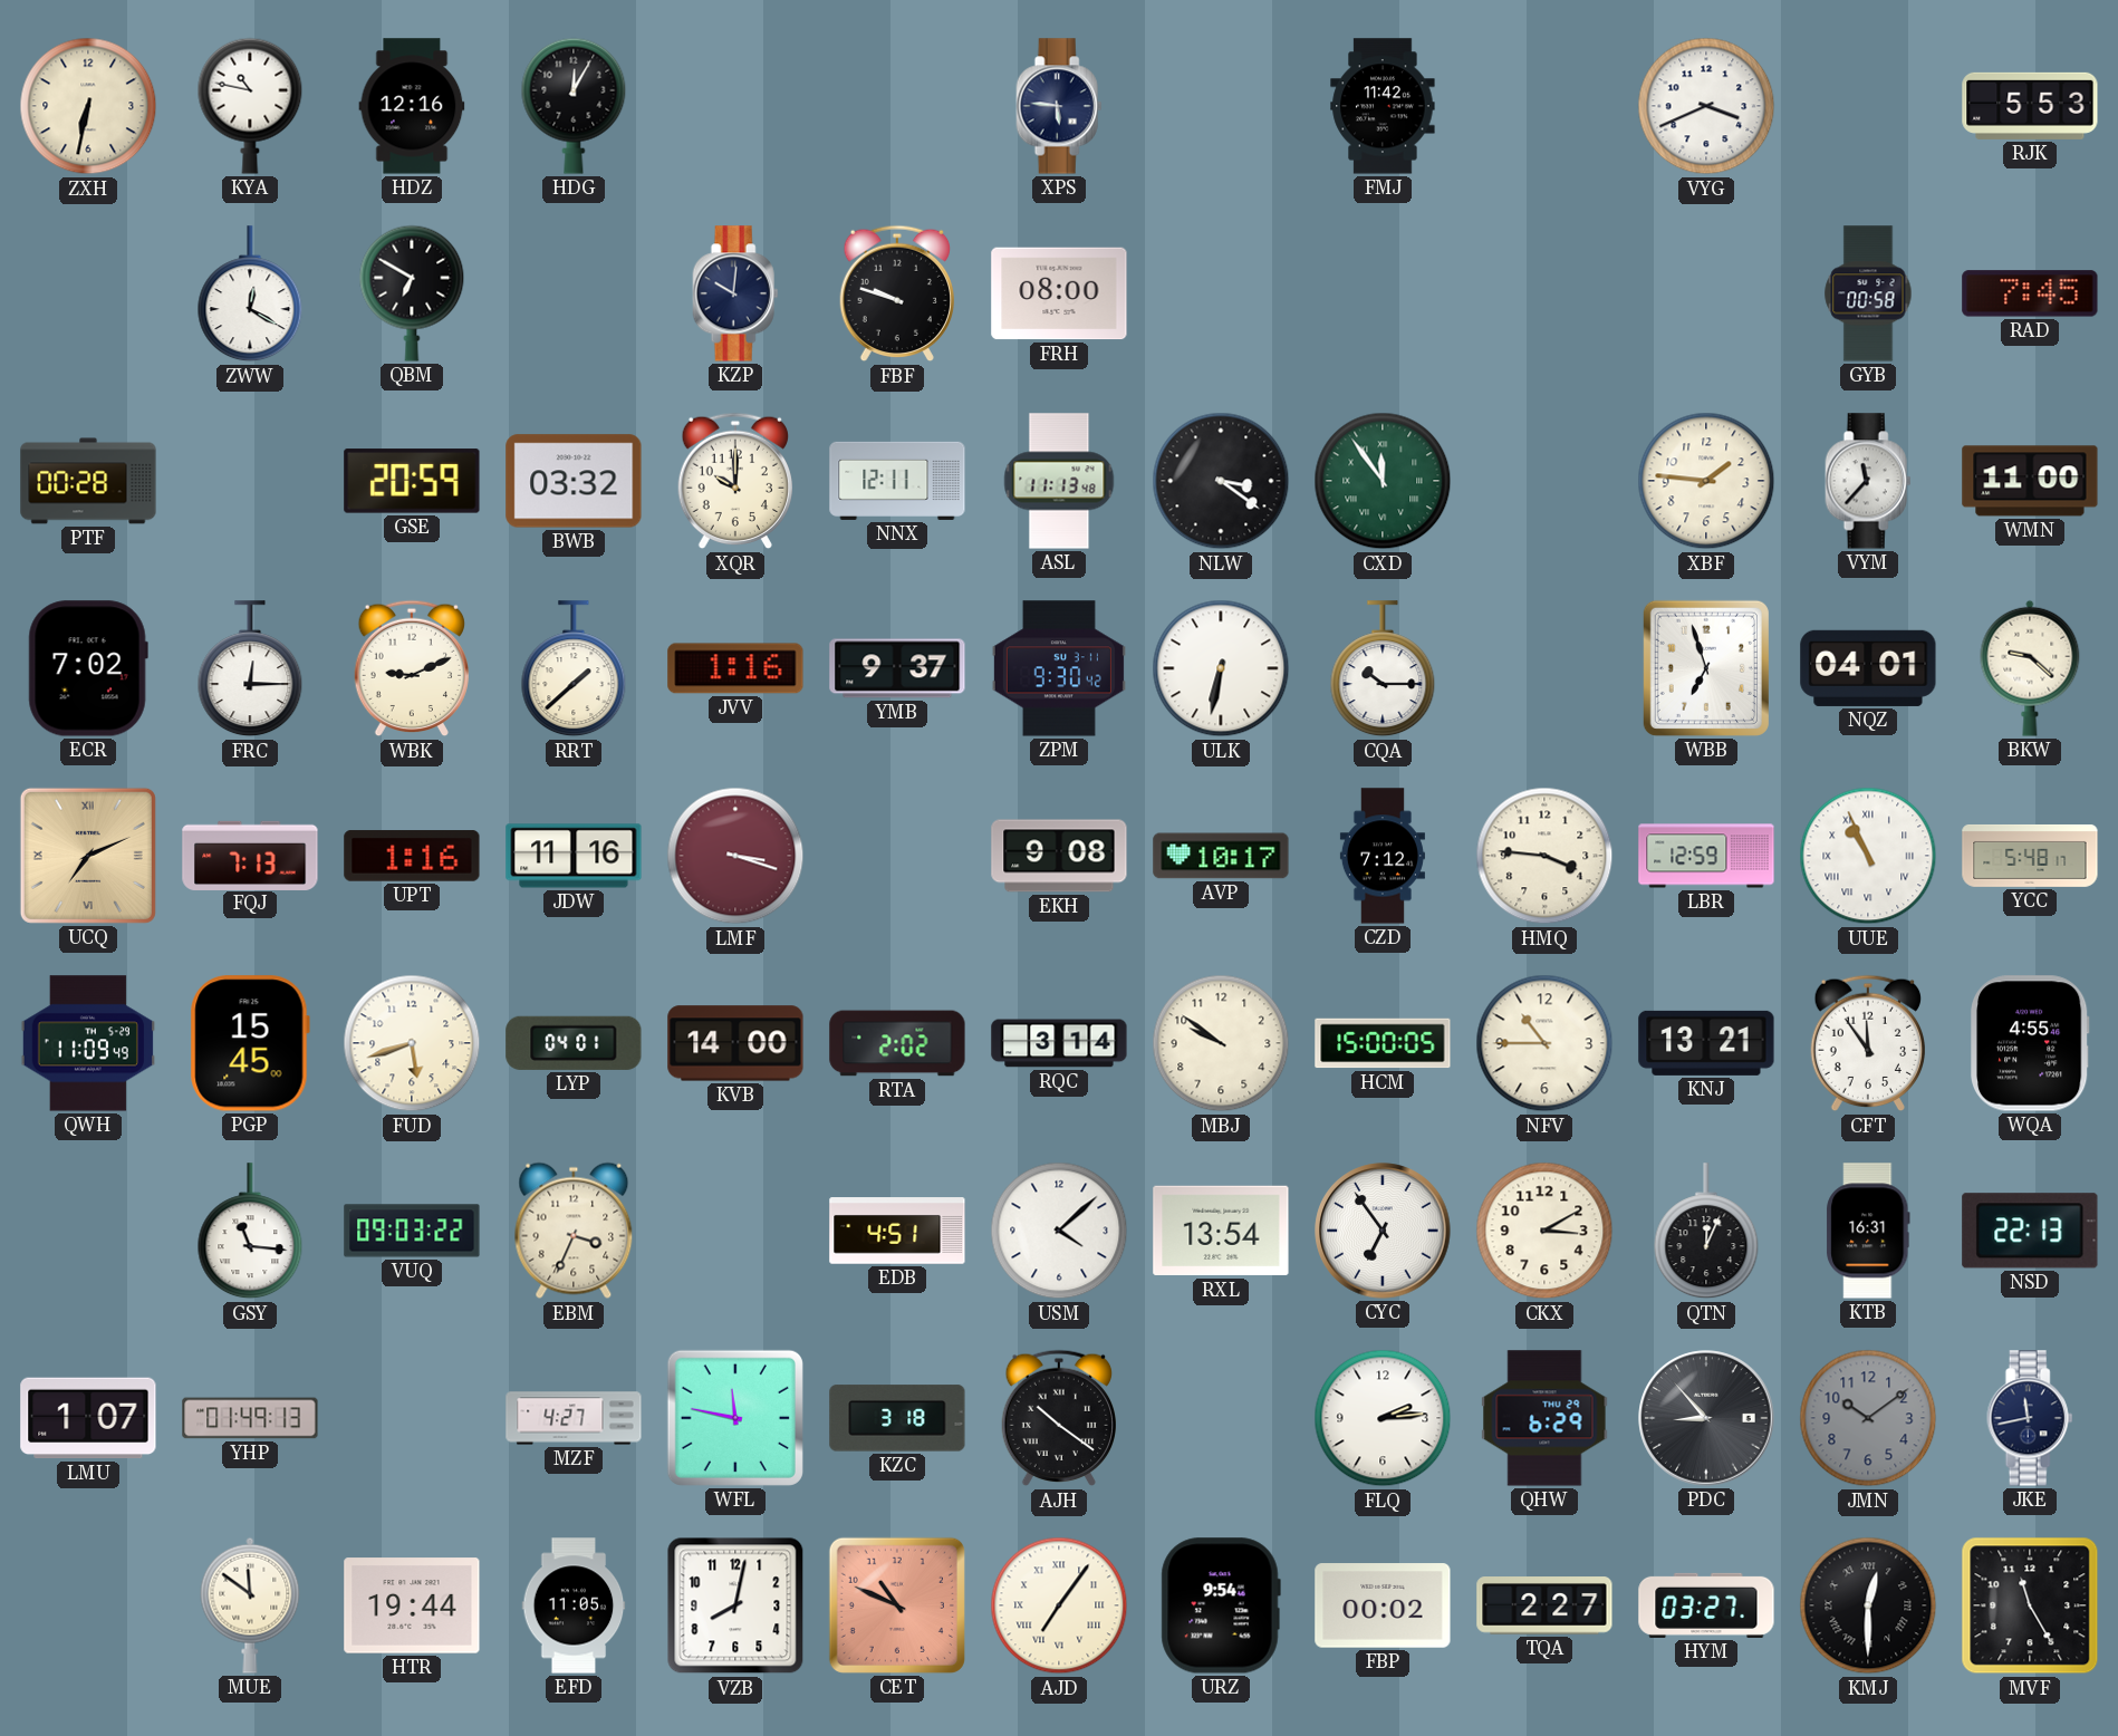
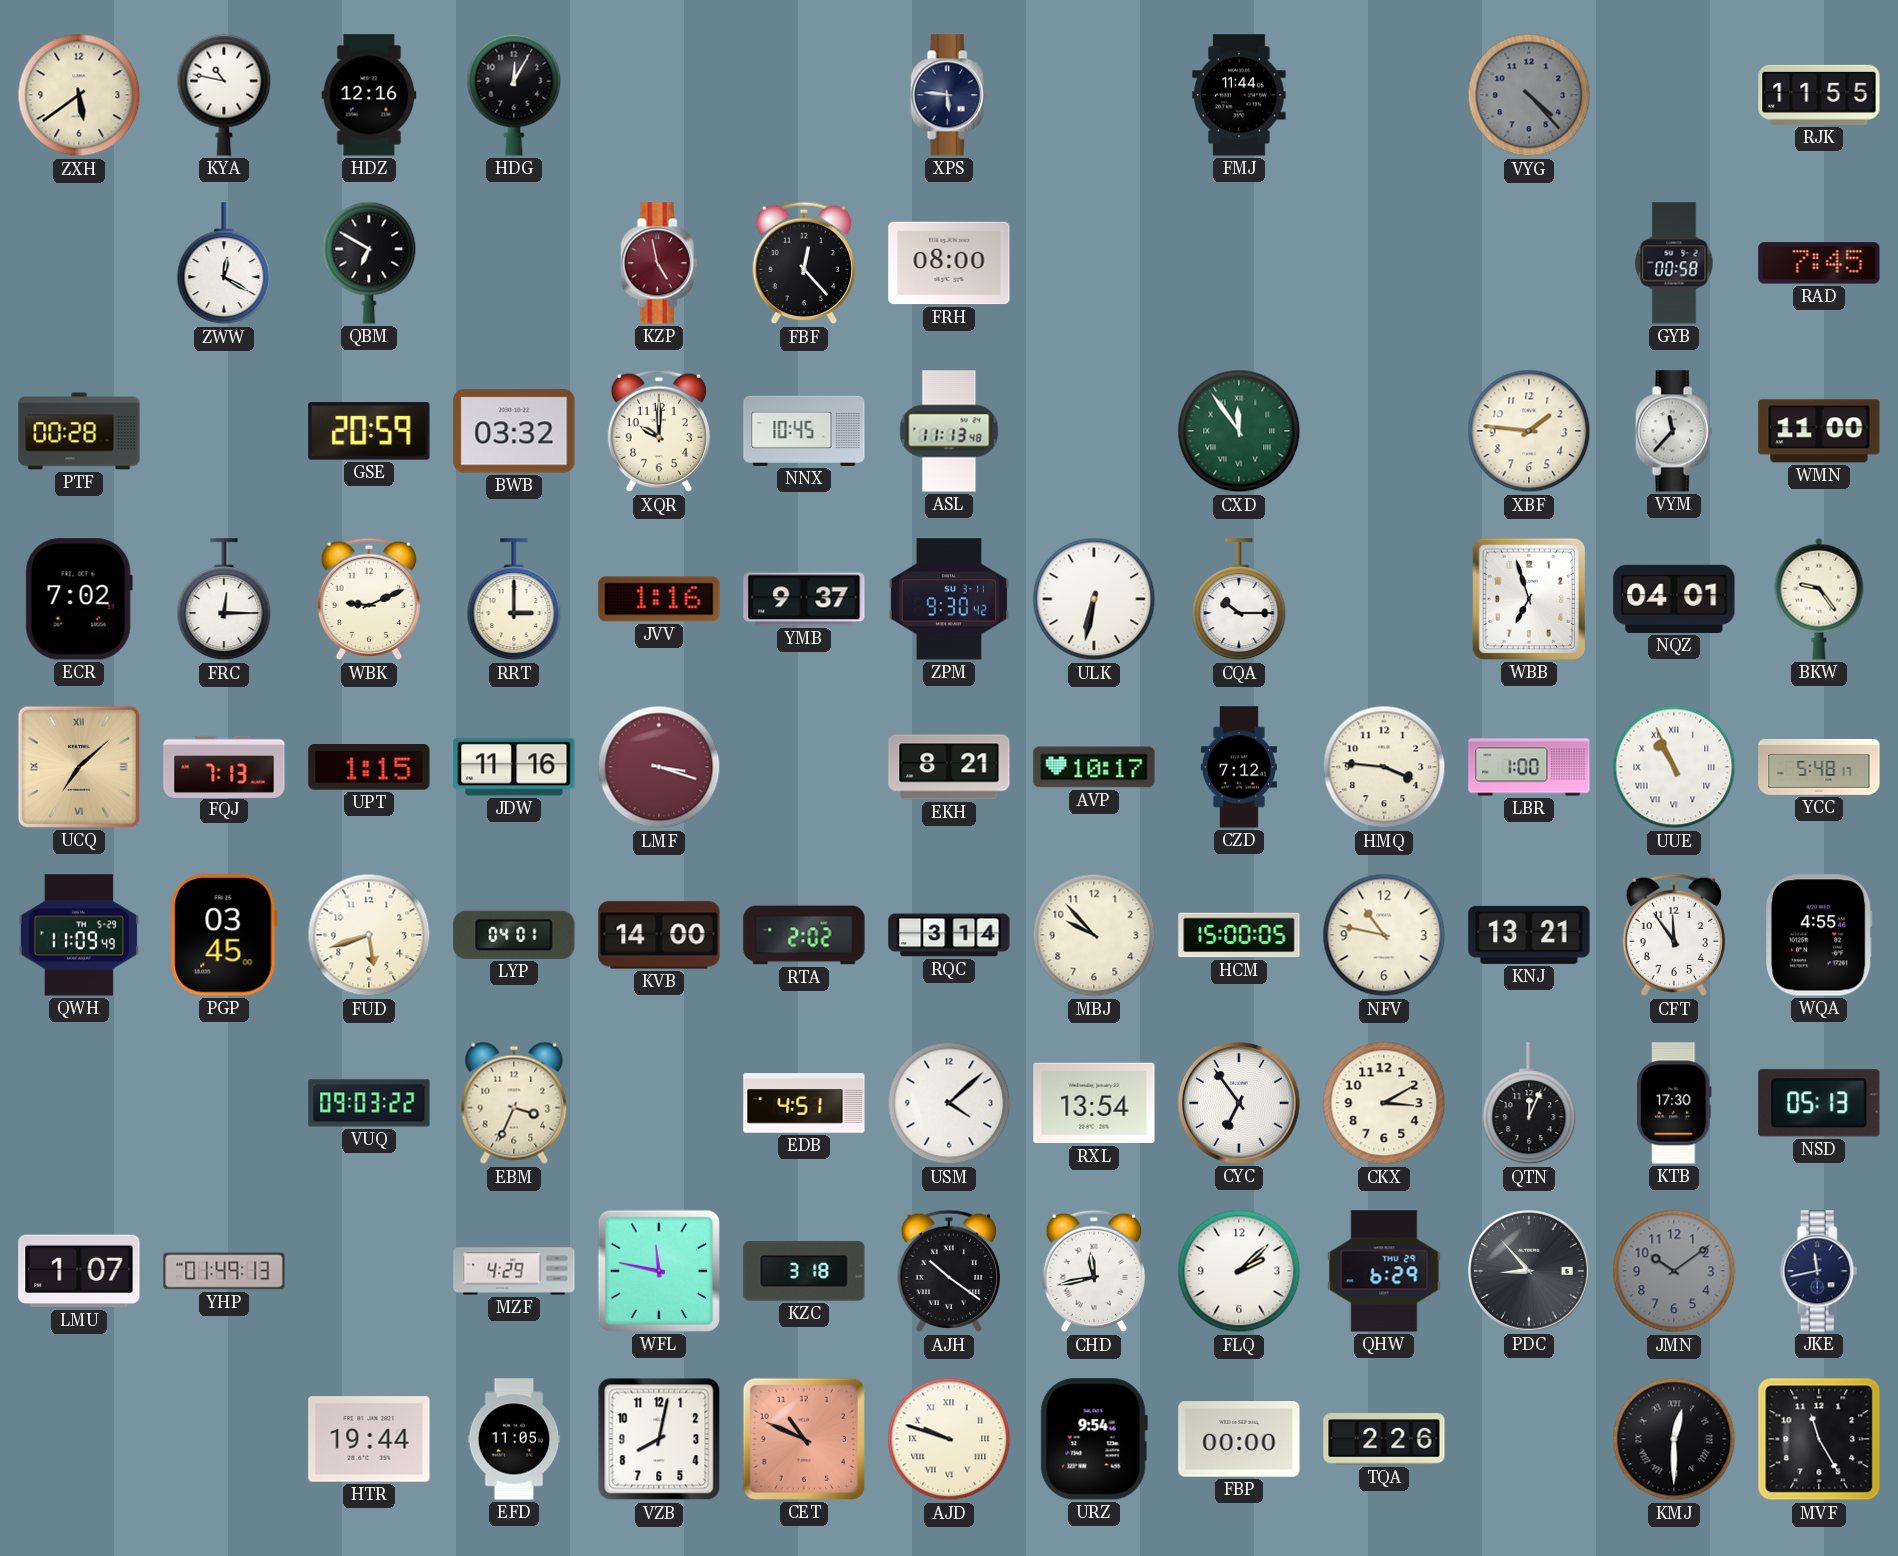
ZXH: 6:32 -> 5:39 (79, 95)
FMJ: 11:42 -> 11:44 (1239, 95)
VYG: 3:41 -> 4:23 (1529, 95)
VYG dial: white -> grey (1529, 95)
RJK: 5:53 -> 11:55 (1819, 95)
KZP: 10:01 -> 4:58 (659, 263)
KZP dial: navy -> burgundy (659, 263)
FBF: 9:48 -> 12:23 (804, 263)
NNX: 12:11 -> 10:45 (804, 431)
NLW: 3:21 -> none (1221, 481)
RRT: 1:38 -> 3:00 (514, 600)
BKW: 9:22 -> 9:24 (1819, 599)
UCQ: 7:11 -> 7:08 (79, 767)
UPT: 1:16 -> 1:15 (369, 767)
EKH: 9:08 -> 8:21 (949, 767)
LBR: 12:59 -> 1:00 (1529, 767)
PGP: 15:45 -> 03:45 (224, 935)
MBJ: 9:51 -> 9:53 (1094, 935)
NFV: 10:45 -> 10:47 (1384, 935)
GSY: 11:16 -> none (250, 1232)
KTB: 16:31 -> 17:30 (1674, 1103)
NSD: 22:13 -> 05:13 (1819, 1103)
MZF: 4:27 -> 4:29 (514, 1271)
CHD: none -> 11:43 (1094, 1271)
FLQ: 2:14 -> 2:08 (1239, 1271)
MUE: 11:51 -> none (250, 1605)
AJD: 7:06 -> 9:48 (949, 1439)
FBP: 00:02 -> 00:00 (1239, 1439)
TQA: 2:27 -> 2:26 (1384, 1439)
HYM: 03:27 -> none (1706, 1605)
